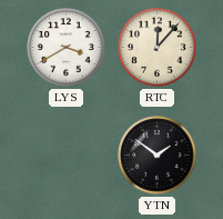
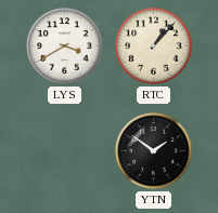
RTC: 12:07 -> 1:07 (154, 46)
